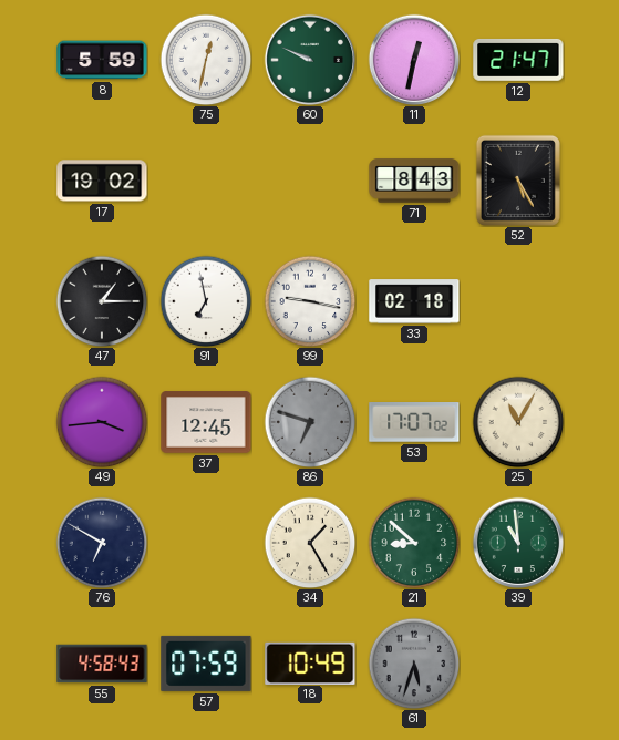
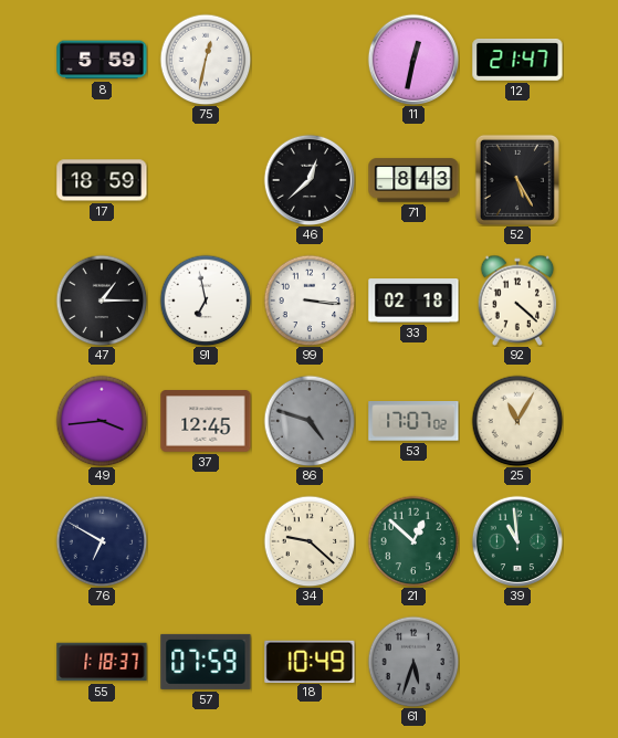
60: 9:49 -> none (310, 60)
17: 19:02 -> 18:59 (102, 180)
46: none -> 12:38 (310, 180)
99: 9:17 -> 3:16 (310, 301)
92: none -> 4:22 (517, 301)
86: 6:48 -> 4:48 (310, 421)
34: 1:25 -> 9:22 (310, 541)
21: 8:52 -> 12:52 (413, 541)
55: 4:58 -> 1:18 (102, 662)
